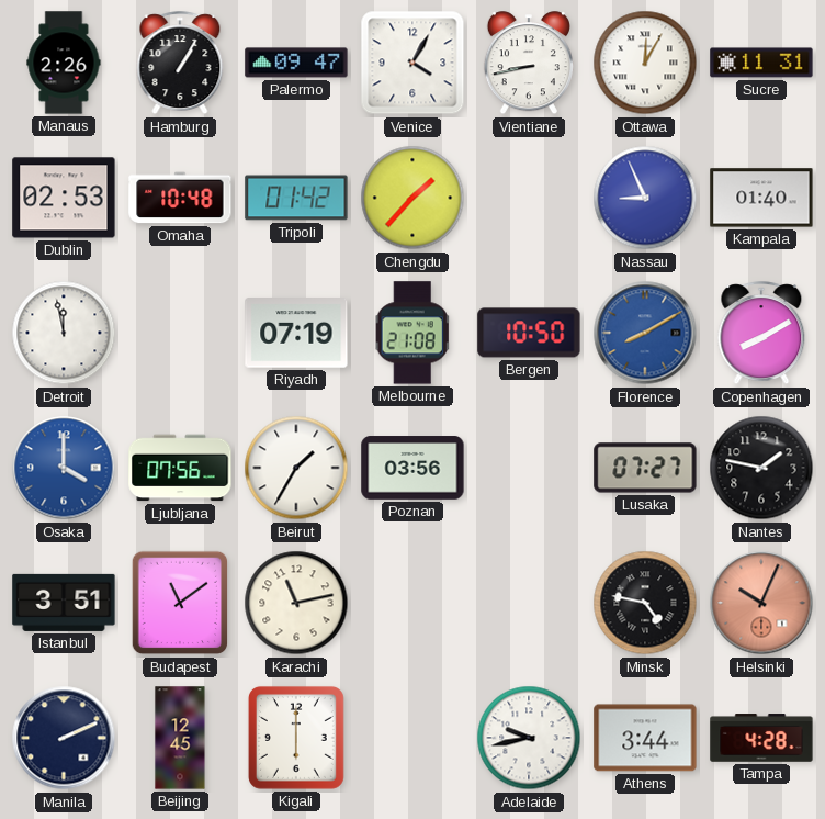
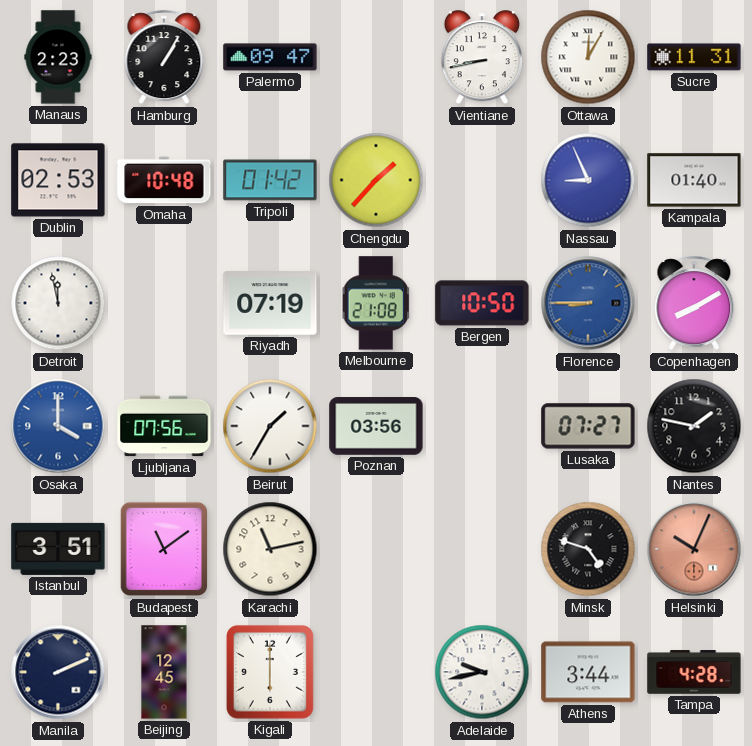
Manaus: 2:26 -> 2:23 (58, 57)
Venice: 4:05 -> none (412, 63)
Florence: 8:10 -> 8:45 (588, 303)
Minsk: 4:47 -> 4:48 (588, 549)
